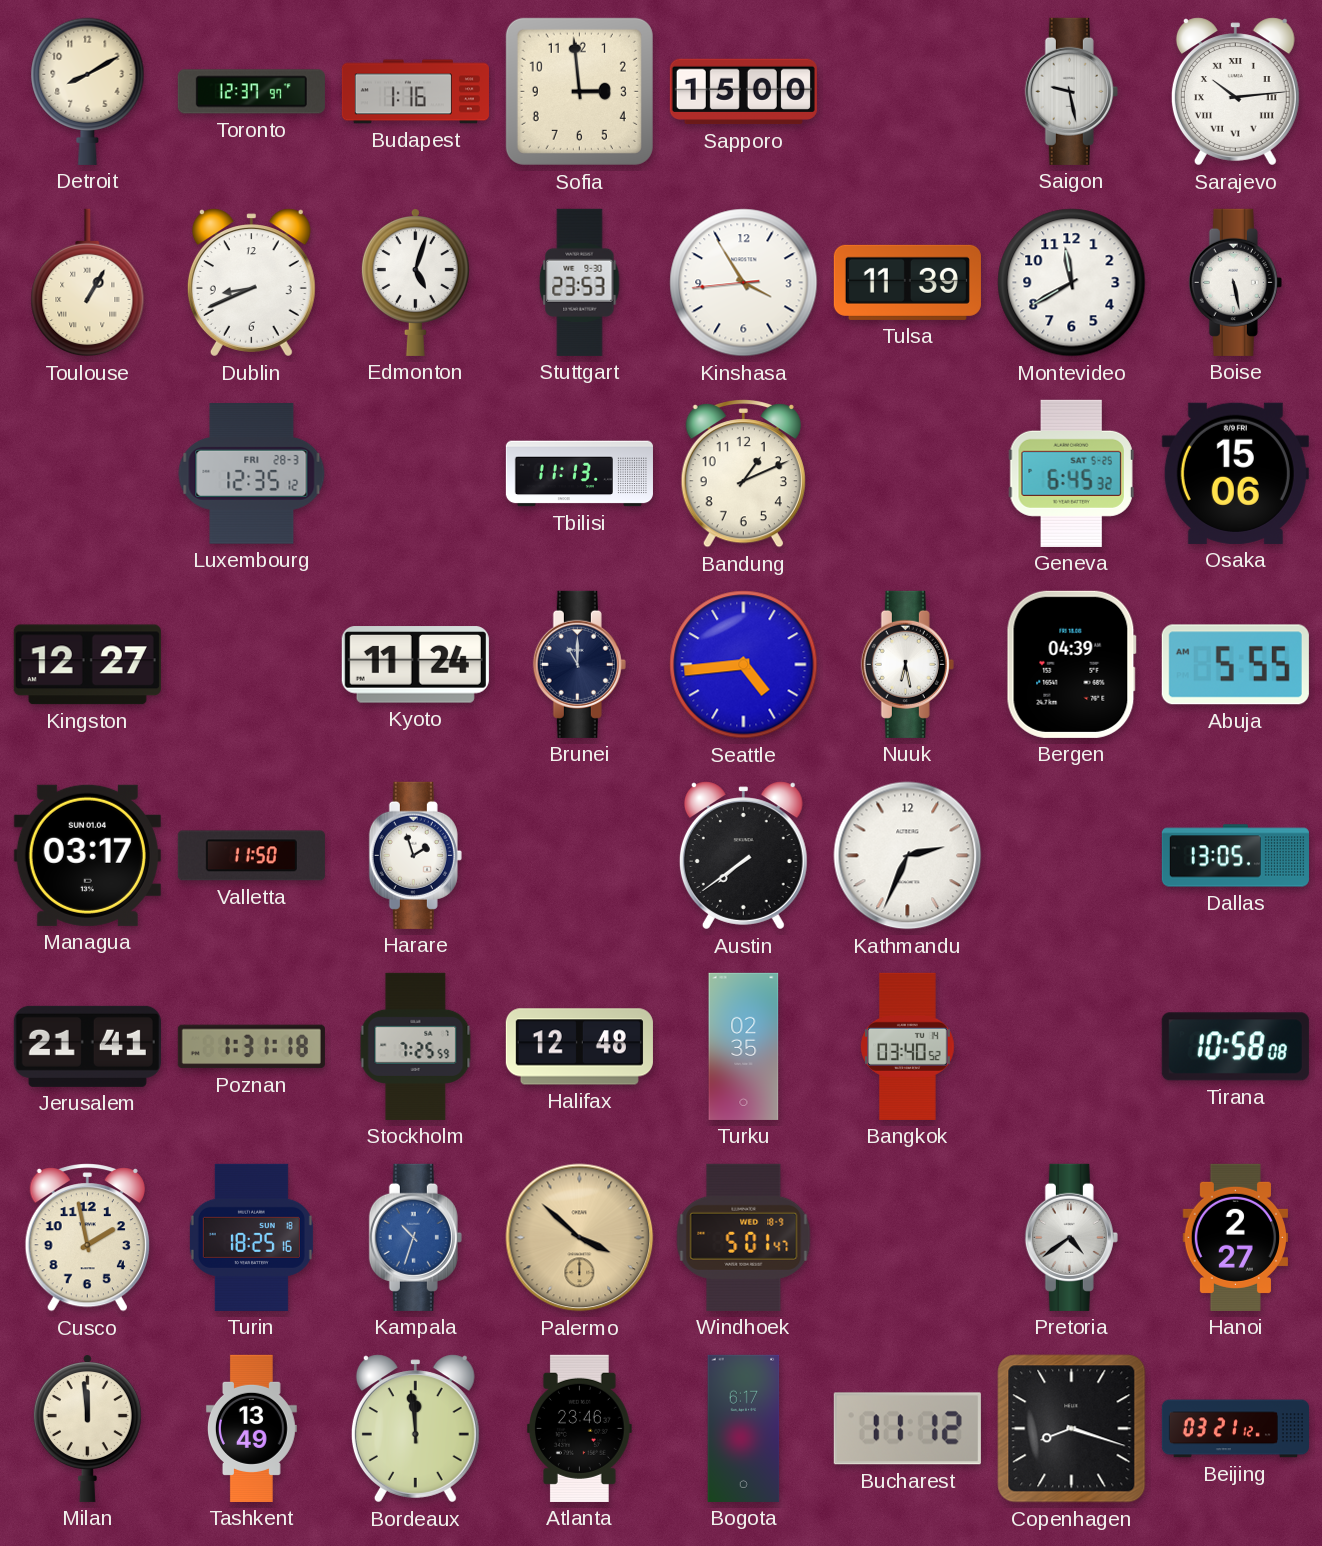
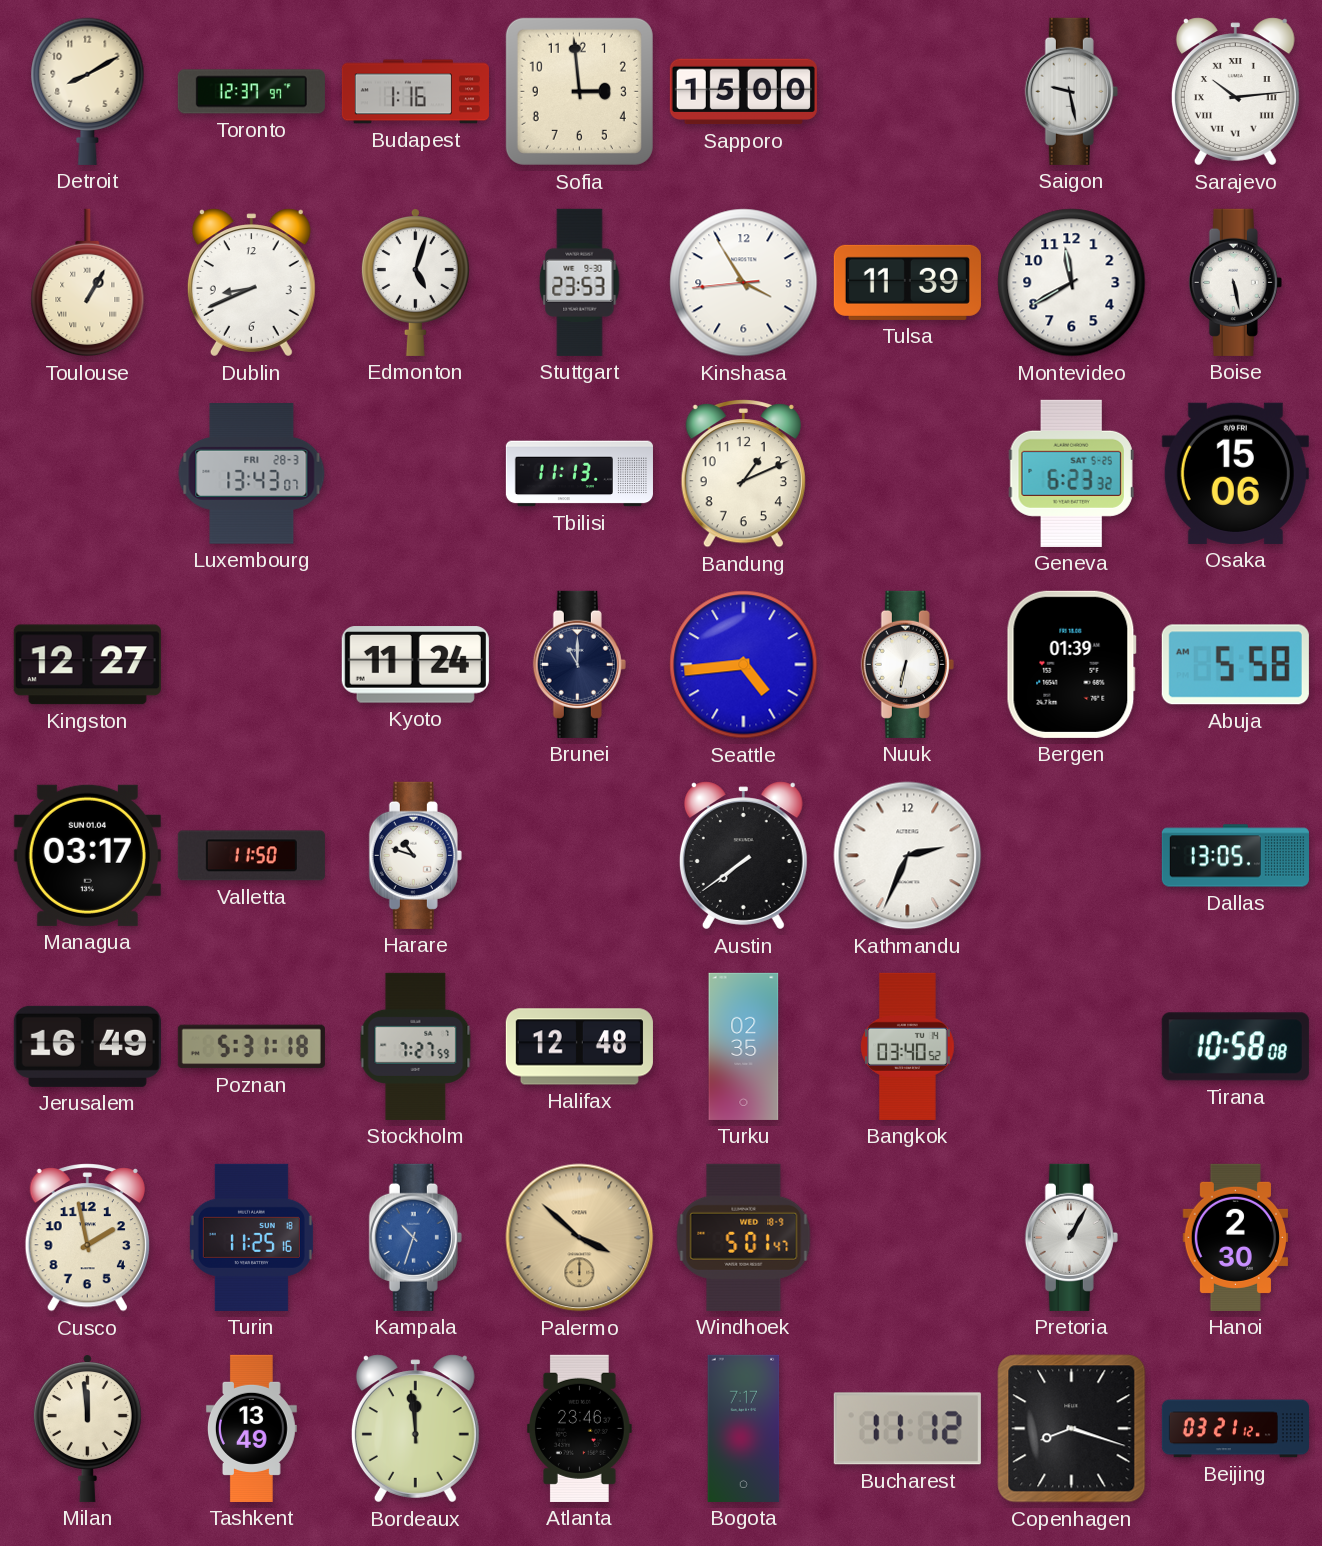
Luxembourg: 12:35 -> 13:43 (252, 474)
Geneva: 6:45 -> 6:23 (1071, 473)
Nuuk: 6:28 -> 6:32 (907, 664)
Bergen: 04:39 -> 01:39 (1071, 664)
Abuja: 5:55 -> 5:58 (1235, 665)
Harare: 1:57 -> 10:48 (415, 855)
Jerusalem: 21:41 -> 16:49 (87, 1046)
Poznan: 1:31 -> 5:31 (251, 1047)
Stockholm: 7:25 -> 7:27 (416, 1046)
Turin: 18:25 -> 11:25 (251, 1237)
Pretoria: 4:39 -> 1:05 (1071, 1237)
Hanoi: 2:27 -> 2:30 (1235, 1237)
Bogota: 6:17 -> 7:17 (744, 1428)
